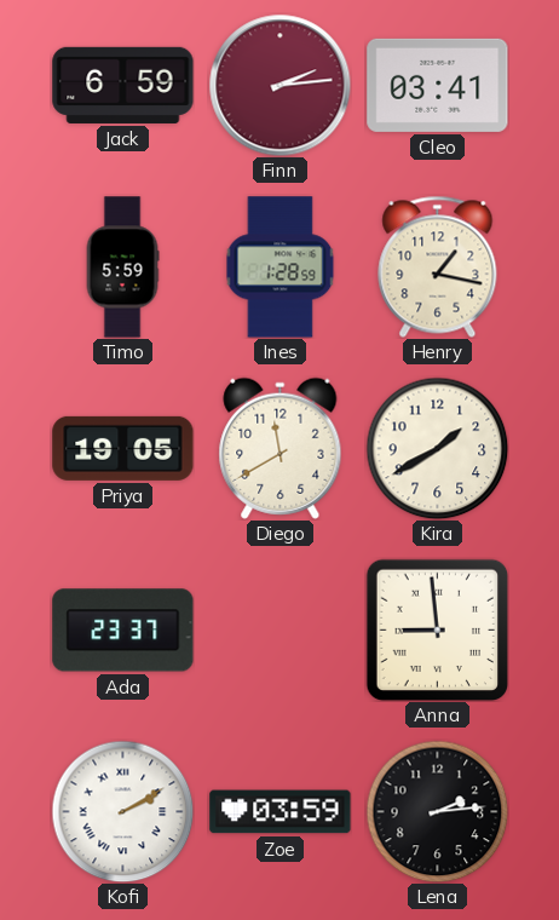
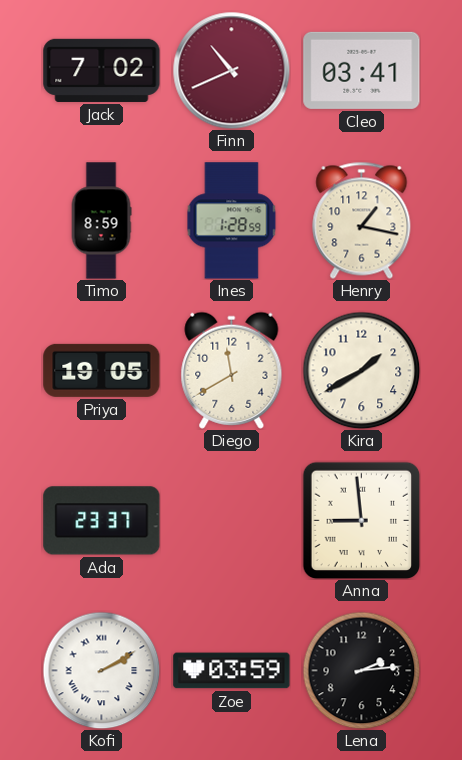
Jack: 6:59 -> 7:02 (102, 70)
Finn: 2:14 -> 10:41 (231, 70)
Timo: 5:59 -> 8:59 (101, 221)
